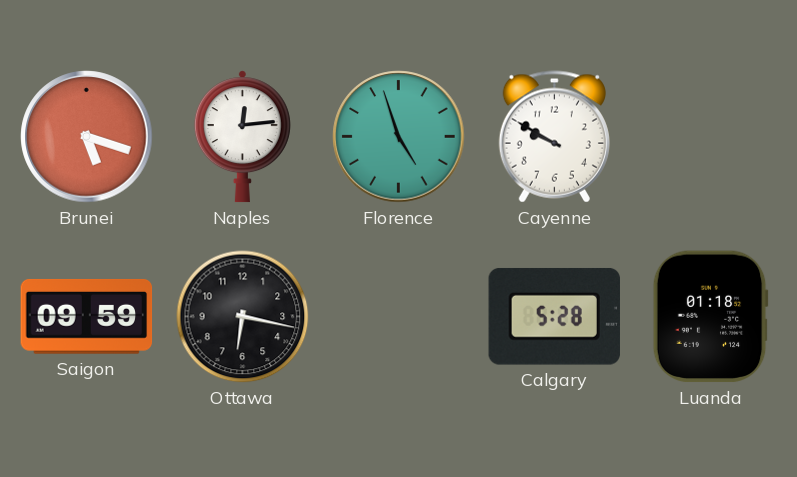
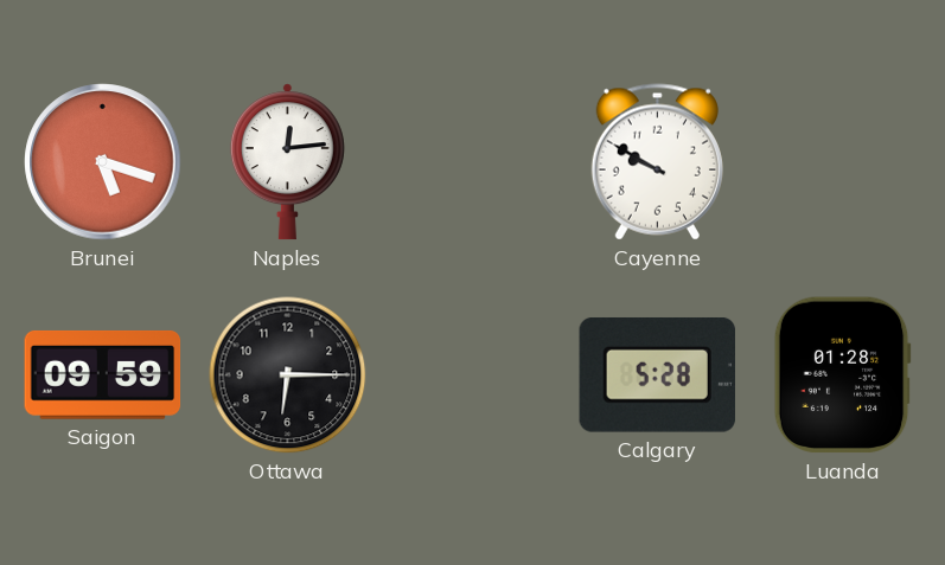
Florence: 4:57 -> none (399, 137)
Ottawa: 6:17 -> 6:15 (288, 375)
Luanda: 01:18 -> 01:28 (842, 375)
